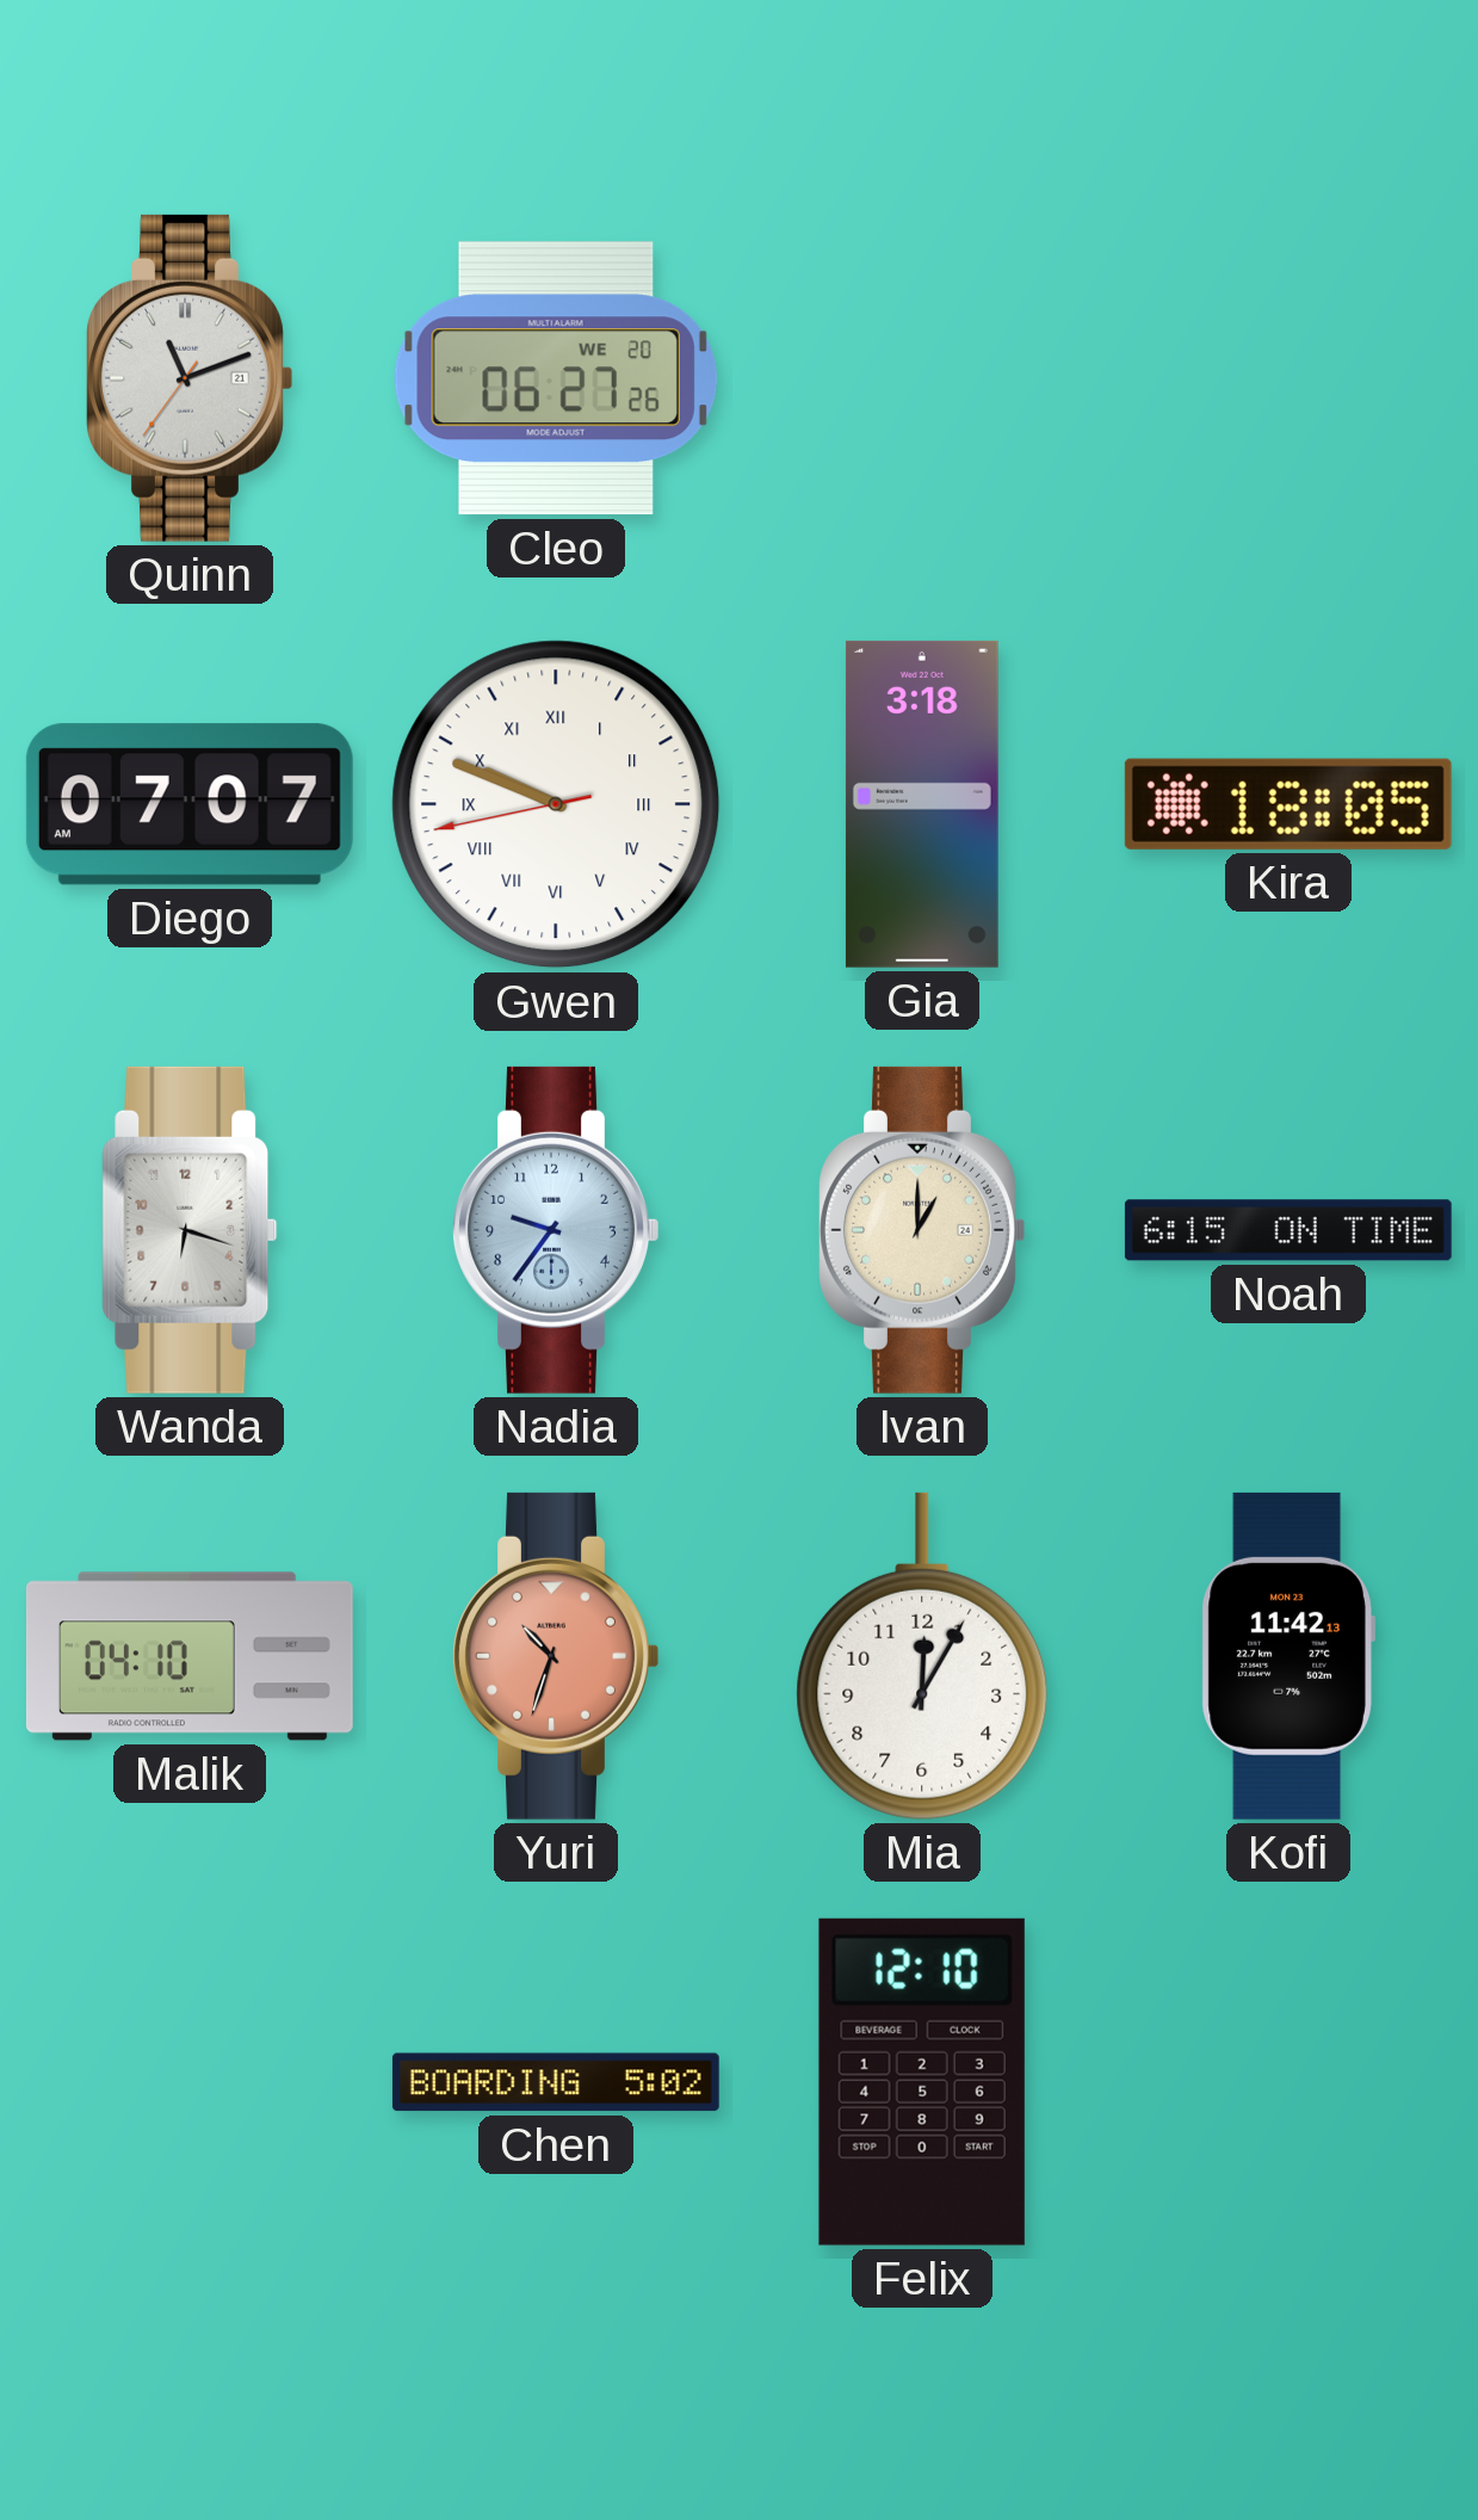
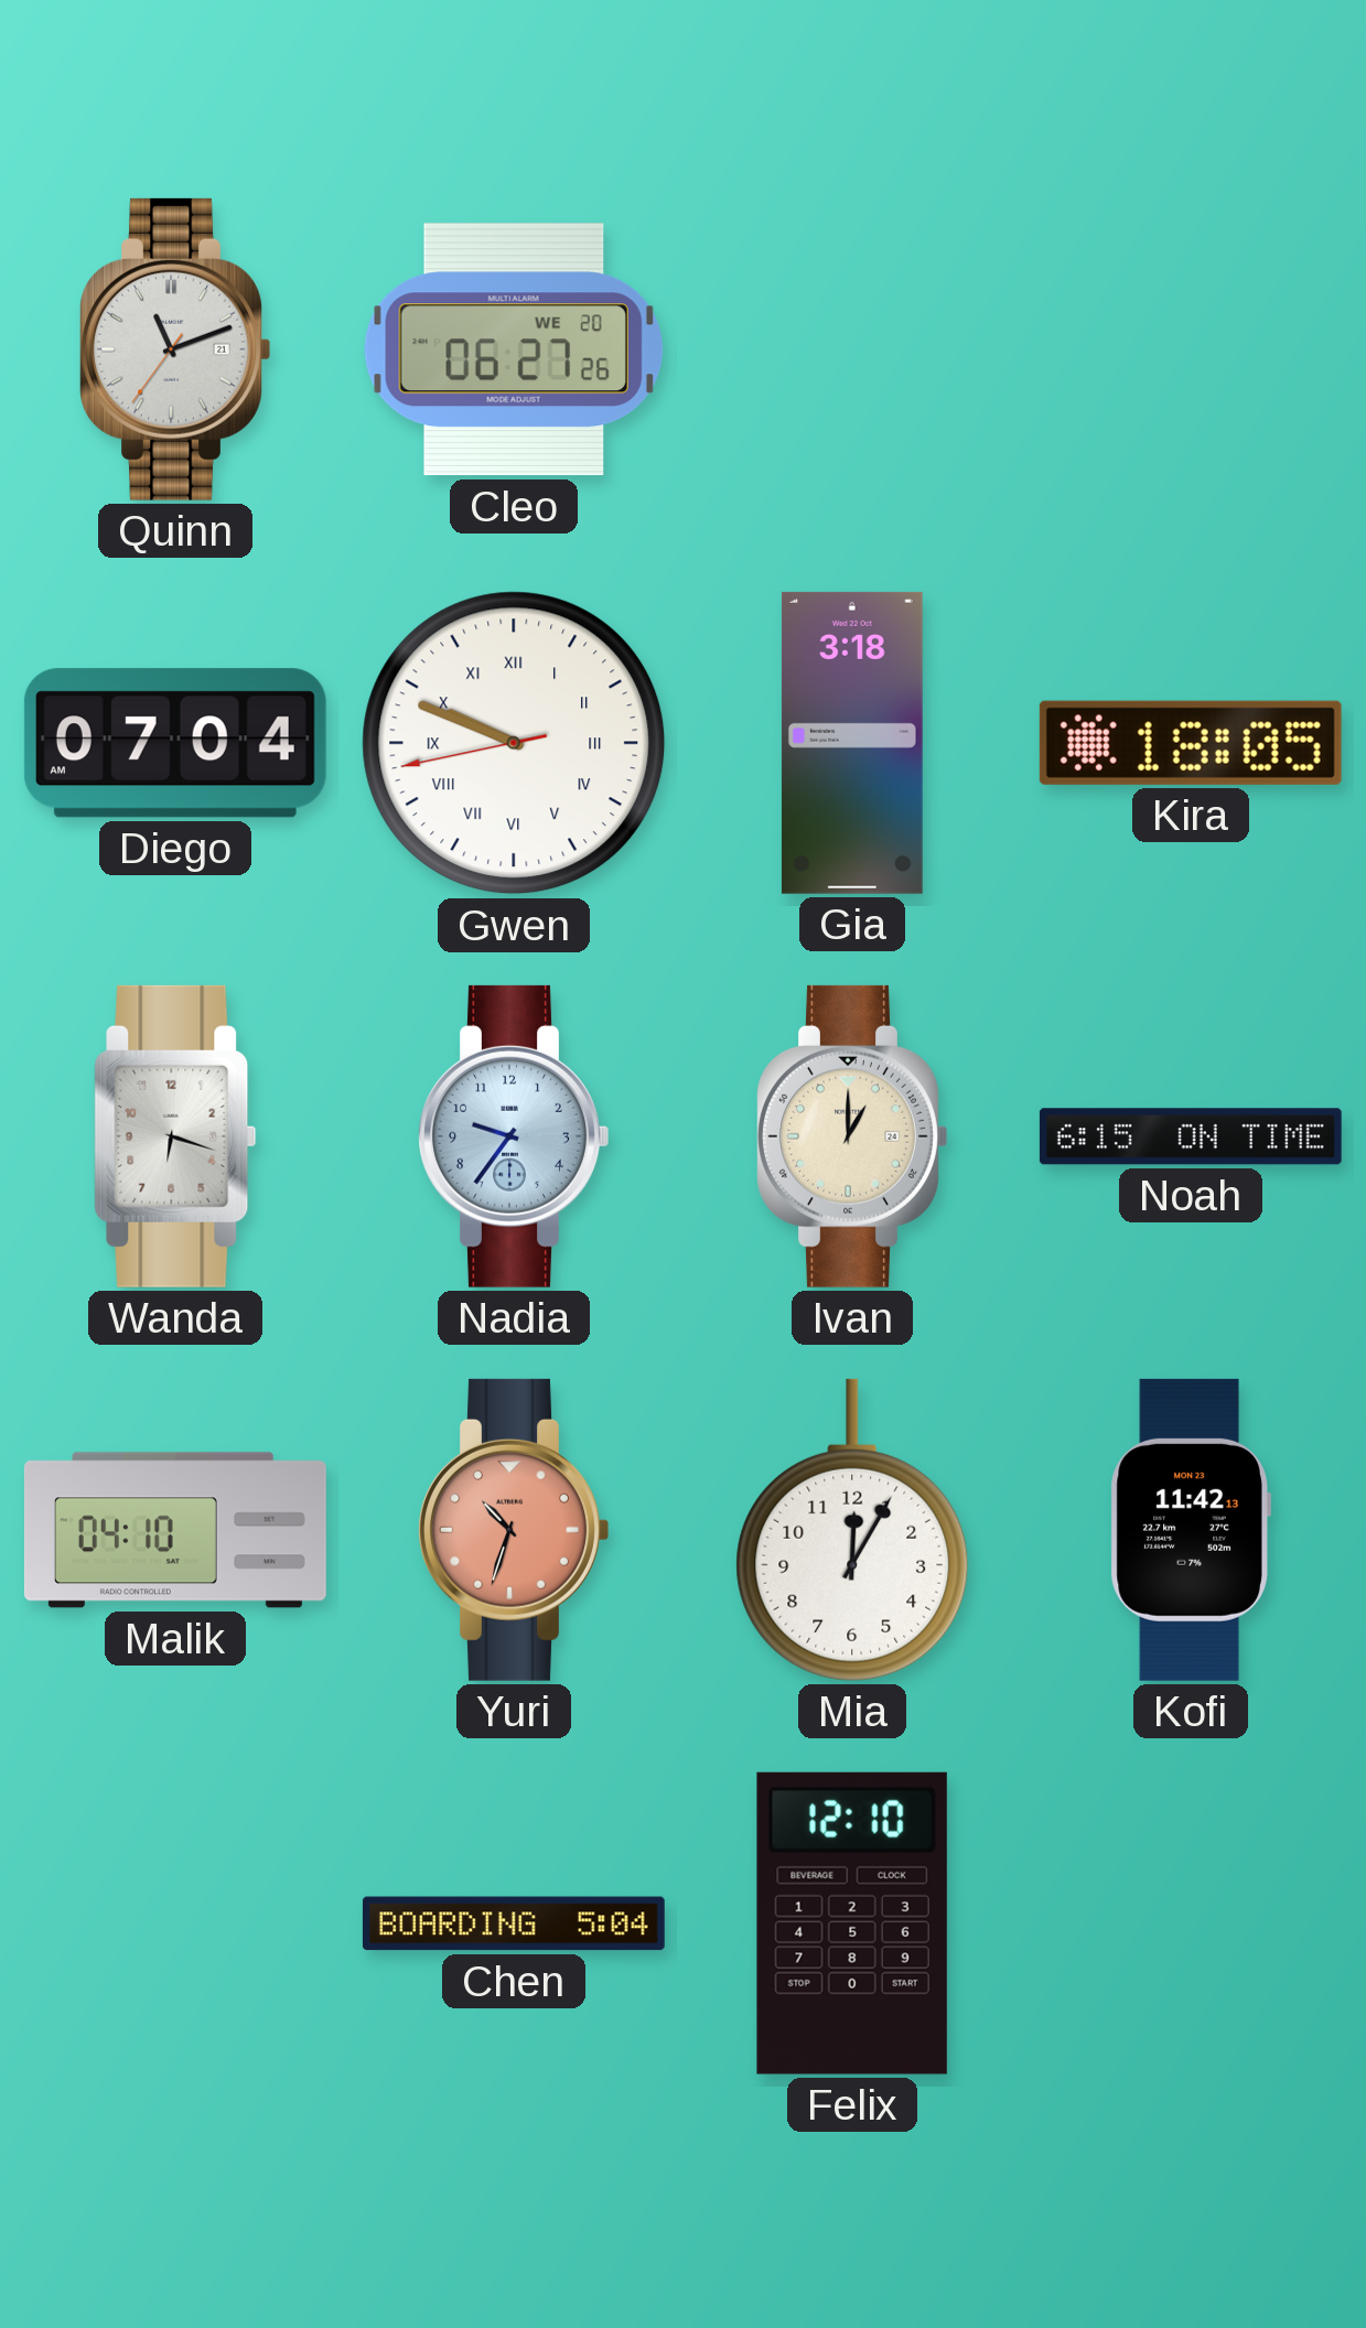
Diego: 07:07 -> 07:04 (175, 743)
Chen: 5:02 -> 5:04 (514, 1923)
